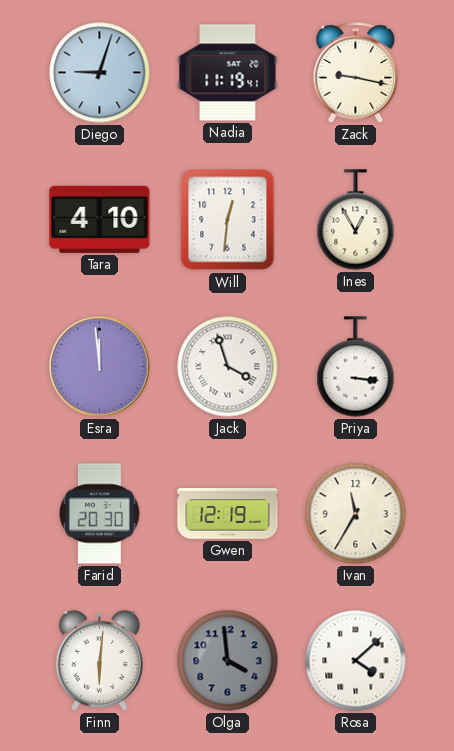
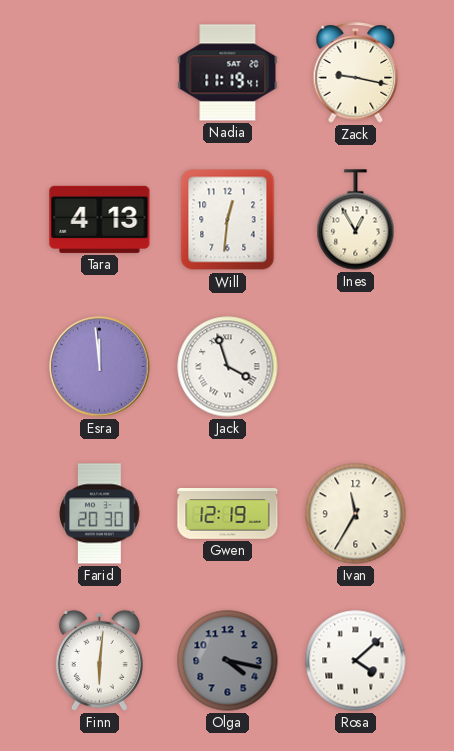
Diego: 9:03 -> none (100, 73)
Tara: 4:10 -> 4:13 (100, 219)
Priya: 3:16 -> none (356, 367)
Olga: 3:59 -> 4:17 (228, 661)
